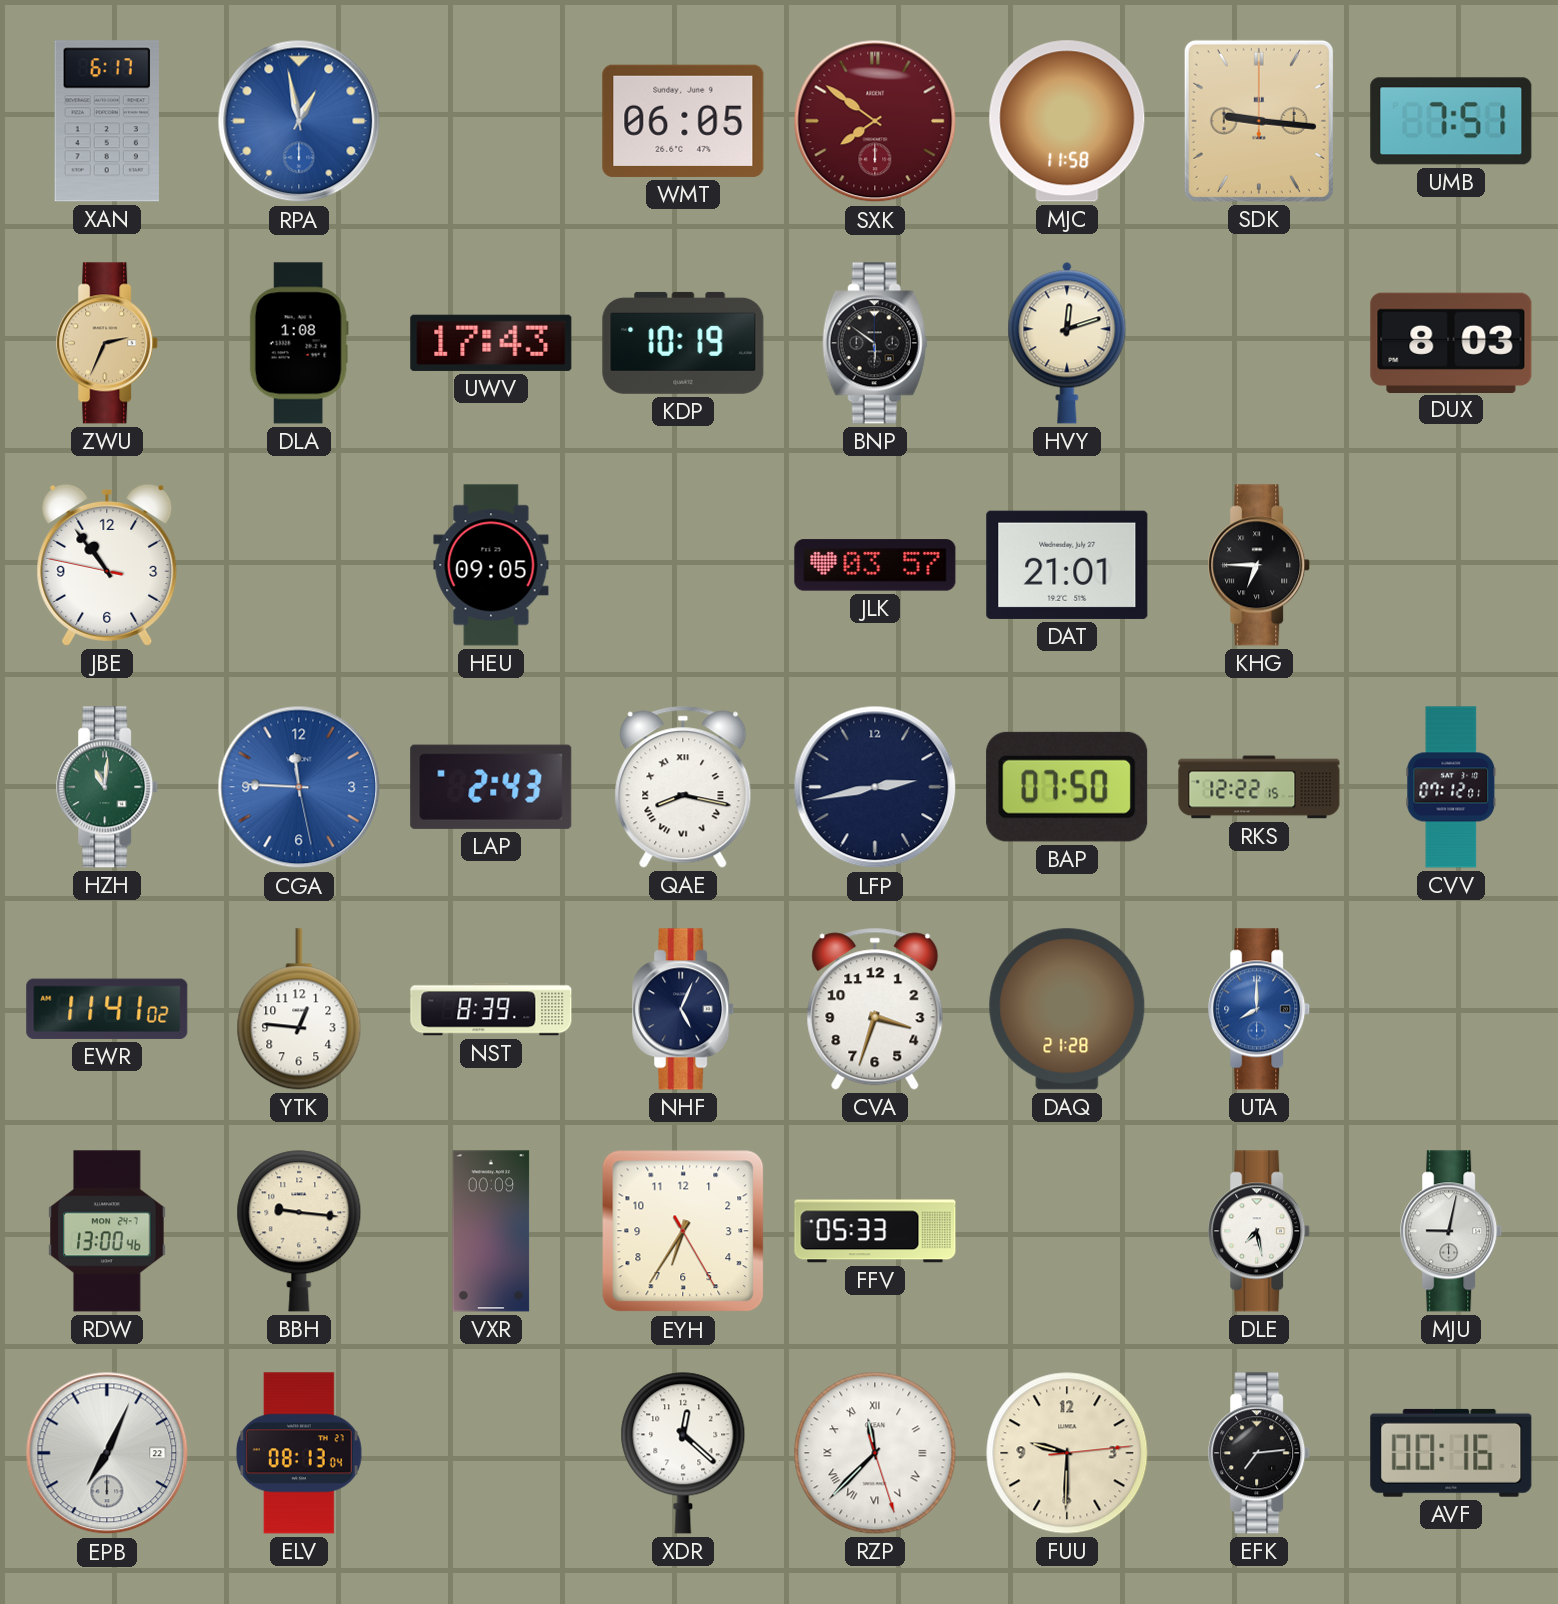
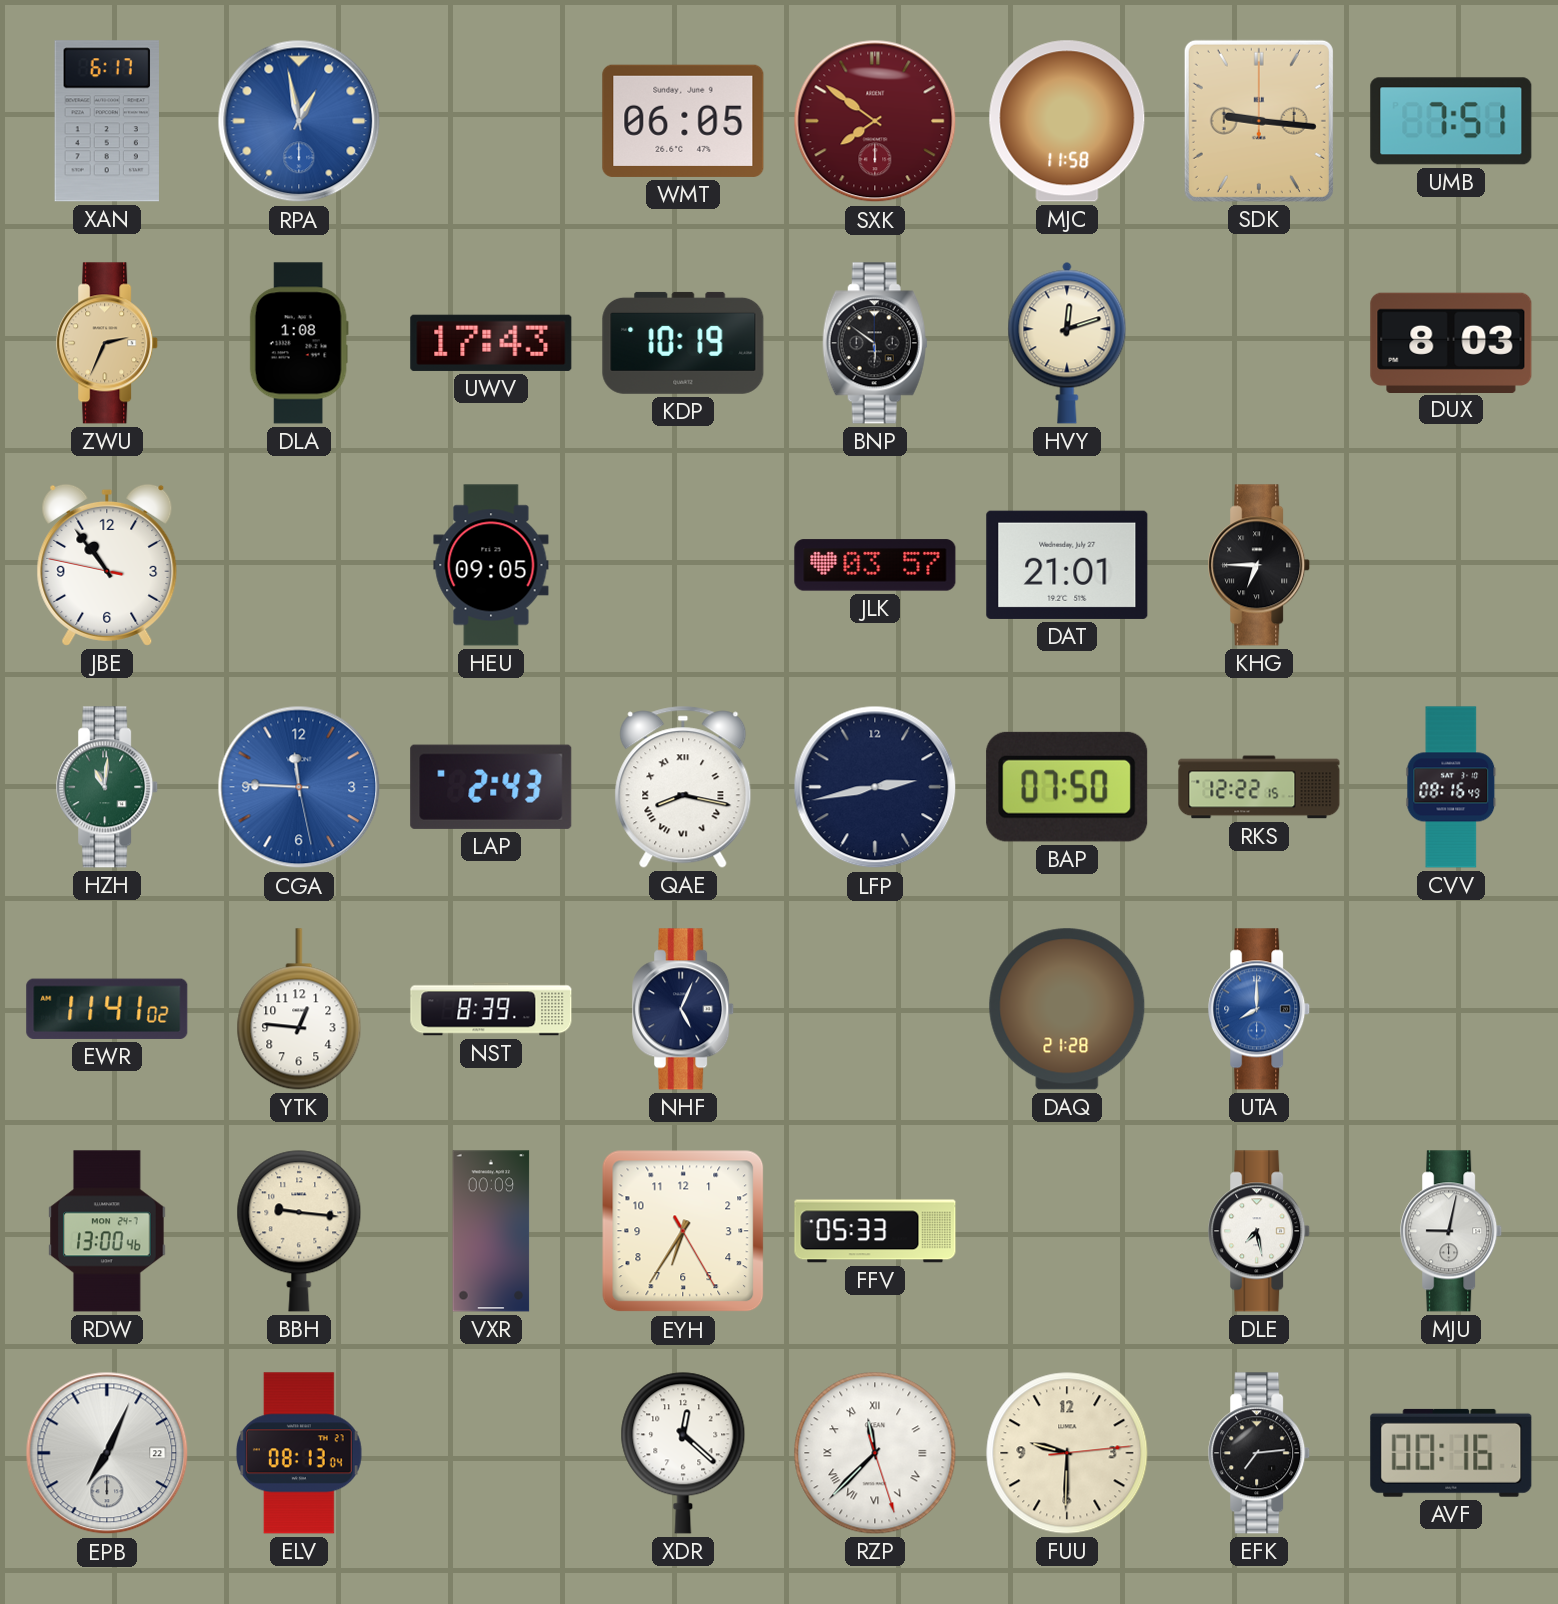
CVV: 07:12 -> 08:16 (1451, 787)
CVA: 3:33 -> none (875, 1009)
